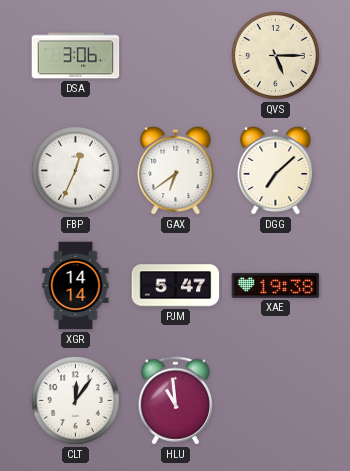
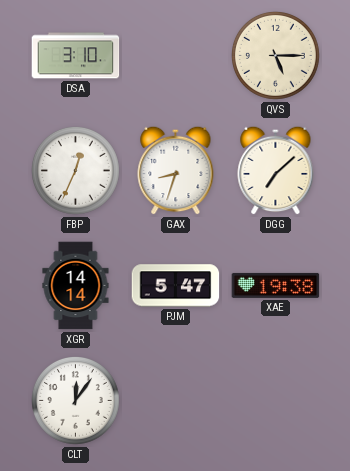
DSA: 3:06 -> 3:10 (76, 56)
GAX: 6:39 -> 8:33 (176, 170)
HLU: 10:59 -> none (175, 401)
